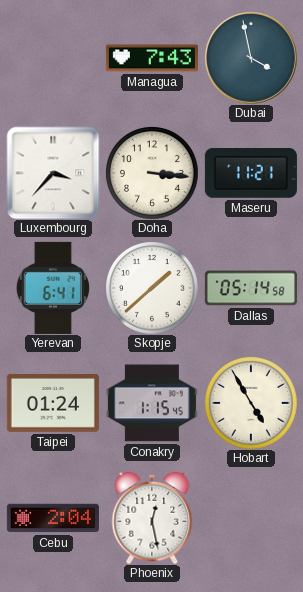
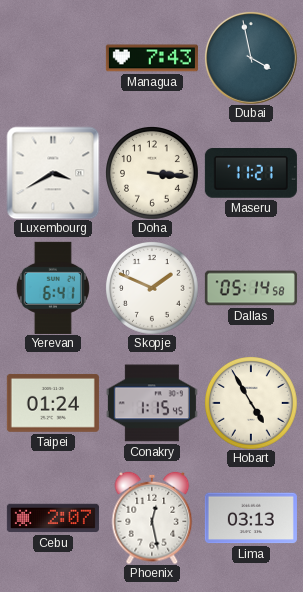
Luxembourg: 3:37 -> 3:40 (53, 173)
Skopje: 1:38 -> 1:49 (152, 288)
Cebu: 2:04 -> 2:07 (53, 518)
Lima: none -> 03:13 (251, 518)
